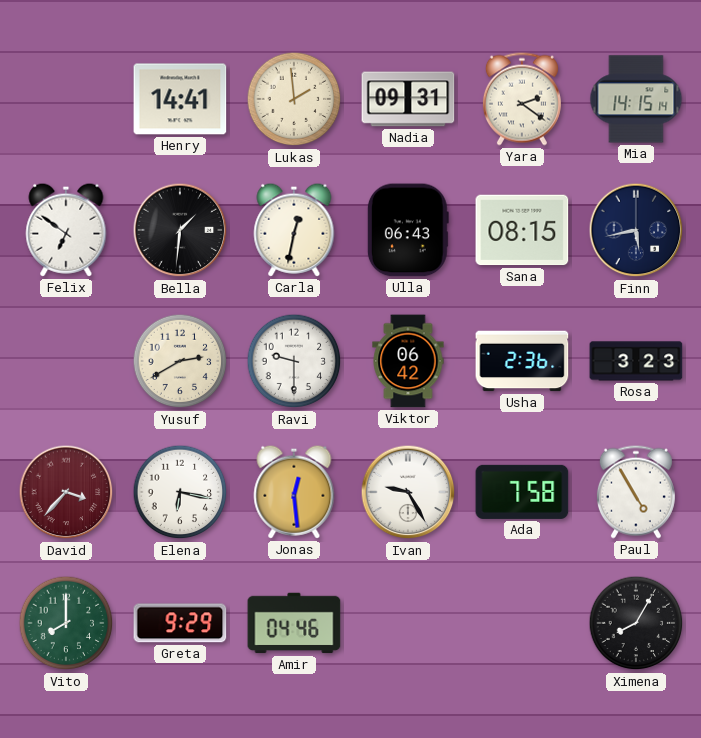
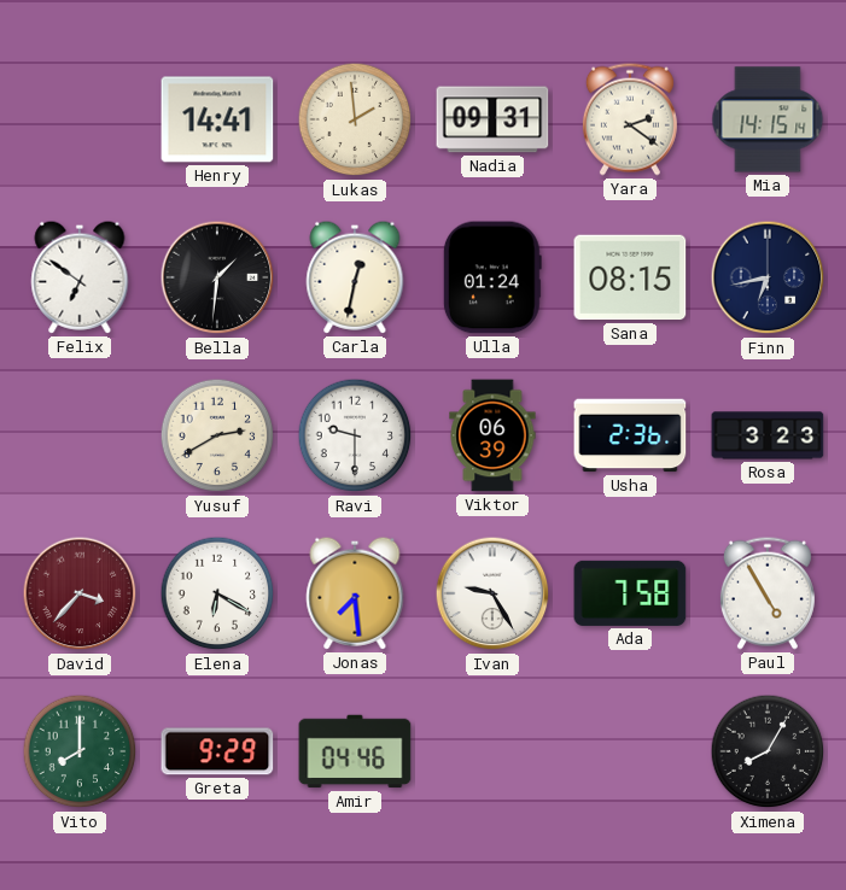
Ulla: 06:43 -> 01:24 (492, 277)
Finn: 5:43 -> 6:43 (768, 277)
Viktor: 06:42 -> 06:39 (492, 435)
Elena: 6:17 -> 6:20 (217, 593)
Jonas: 12:29 -> 7:29 (355, 593)
